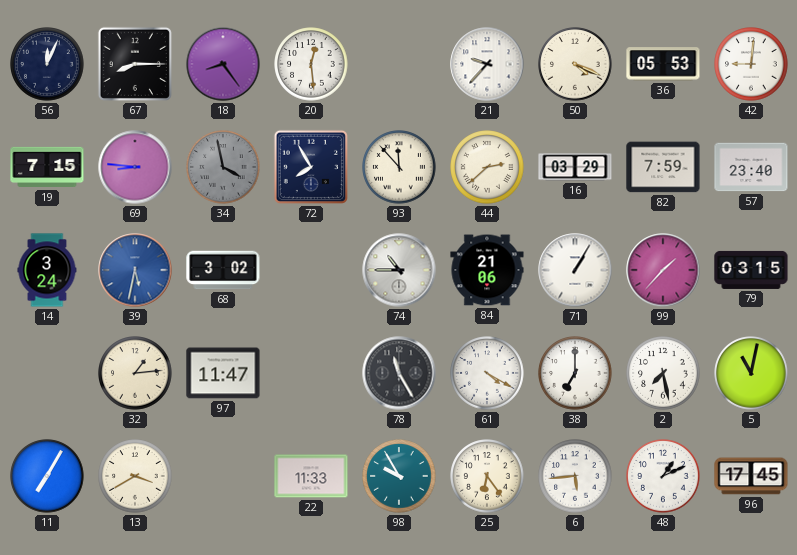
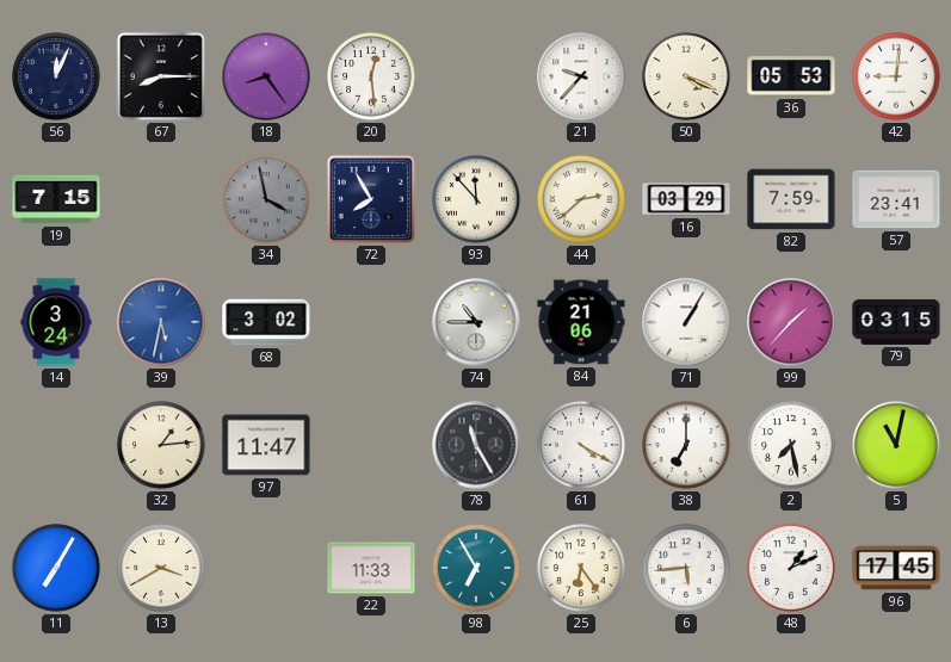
69: 8:46 -> none (135, 167)
57: 23:40 -> 23:41 (896, 199)
98: 9:55 -> 6:55 (476, 568)
